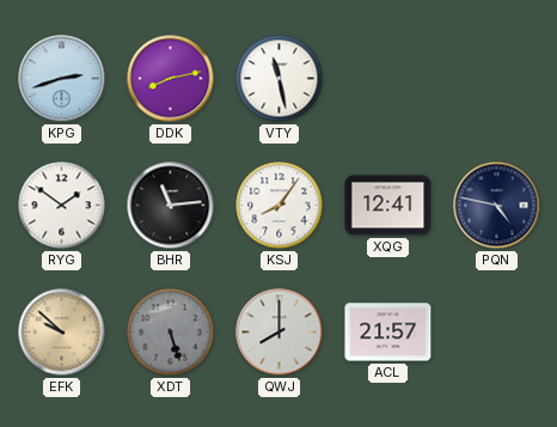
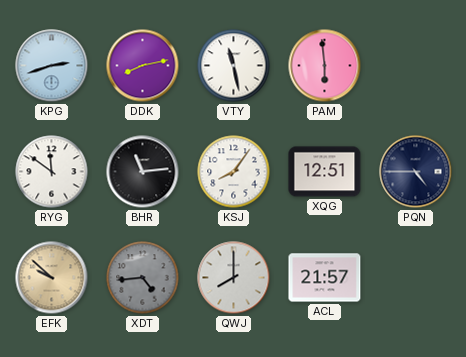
PAM: none -> 5:59 (325, 66)
RYG: 1:51 -> 11:51 (52, 172)
XQG: 12:41 -> 12:51 (325, 172)
PQN: 4:47 -> 4:45 (416, 172)
XDT: 5:27 -> 4:44 (143, 278)
